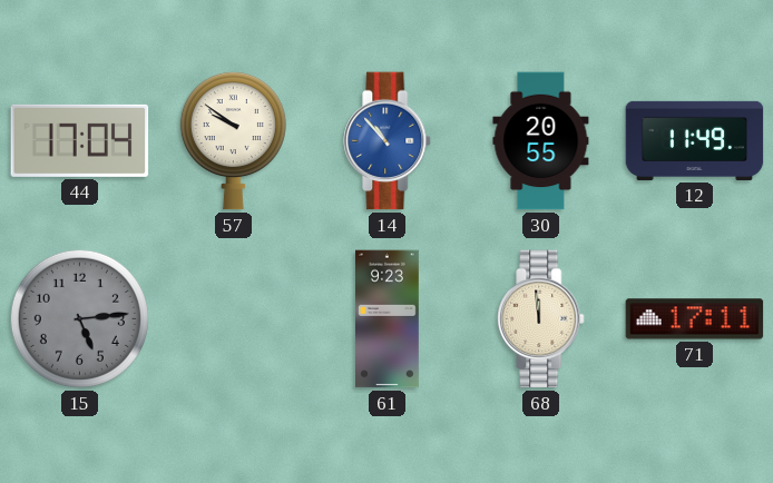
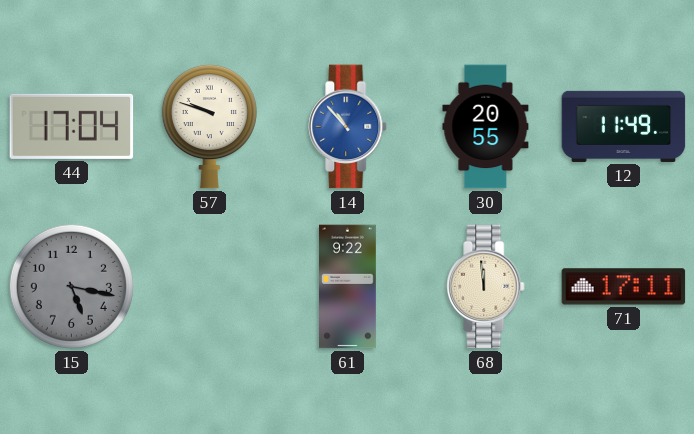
57: 9:51 -> 9:48 (209, 126)
15: 5:14 -> 5:17 (71, 286)
61: 9:23 -> 9:22 (348, 287)
